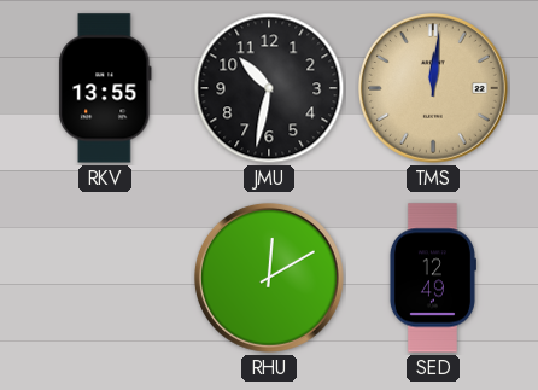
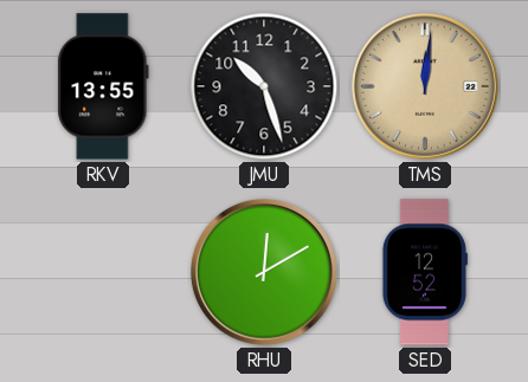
JMU: 10:32 -> 10:27 (264, 86)
SED: 12:49 -> 12:52 (424, 272)
